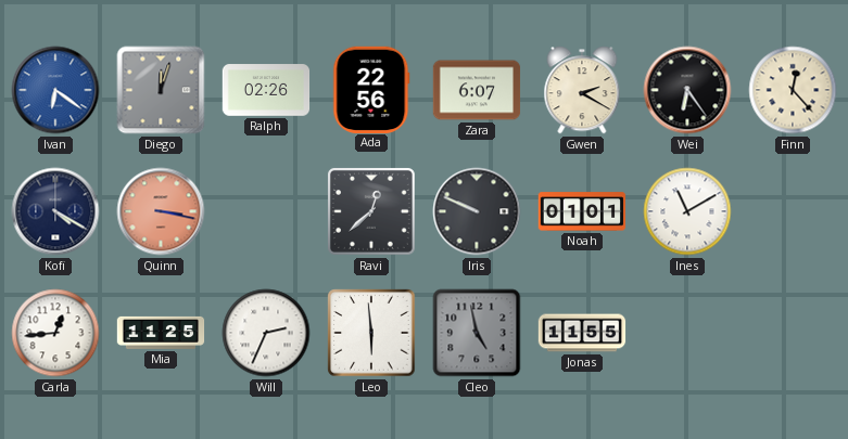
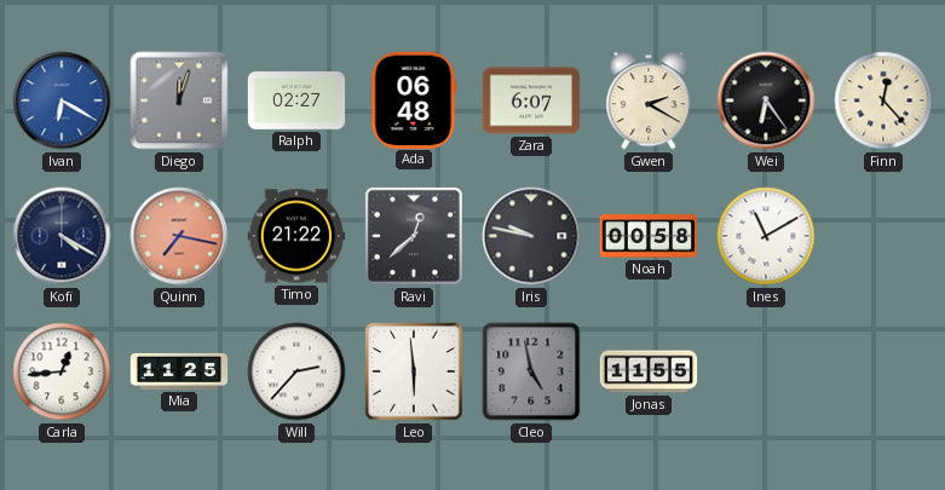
Ivan: 6:21 -> 6:20 (62, 100)
Ralph: 02:26 -> 02:27 (296, 100)
Ada: 22:56 -> 06:48 (414, 99)
Quinn: 3:17 -> 7:17 (179, 236)
Timo: none -> 21:22 (296, 236)
Iris: 9:49 -> 9:47 (531, 236)
Noah: 01:01 -> 00:58 (649, 236)
Will: 2:34 -> 2:37 (296, 371)
